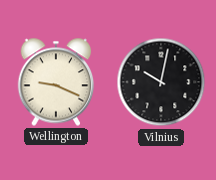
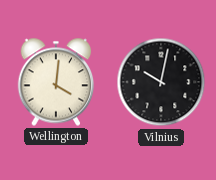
Wellington: 9:19 -> 4:01 (56, 82)
